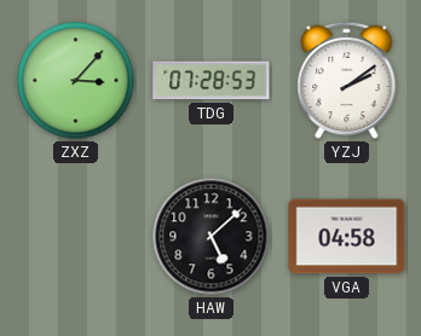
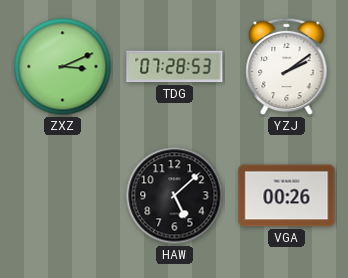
ZXZ: 3:07 -> 3:11 (63, 67)
VGA: 04:58 -> 00:26 (287, 196)
